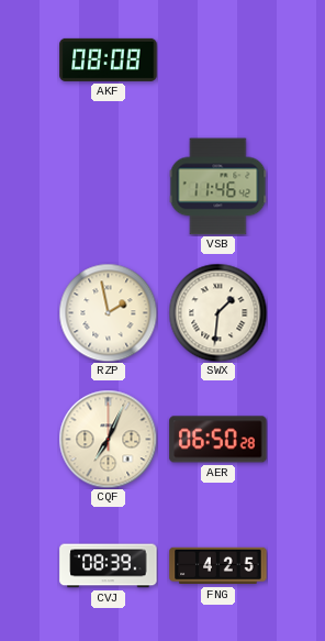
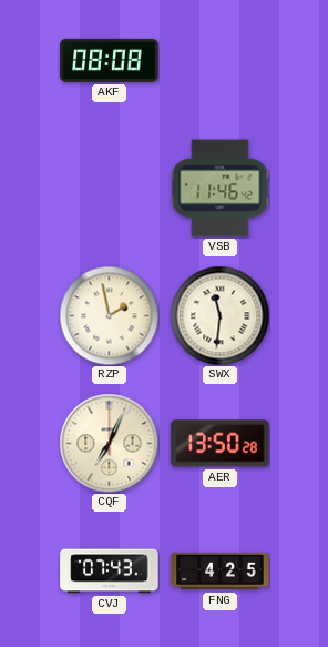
SWX: 1:31 -> 11:31 (219, 315)
AER: 06:50 -> 13:50 (221, 444)
CVJ: 08:39 -> 07:43 (110, 572)
